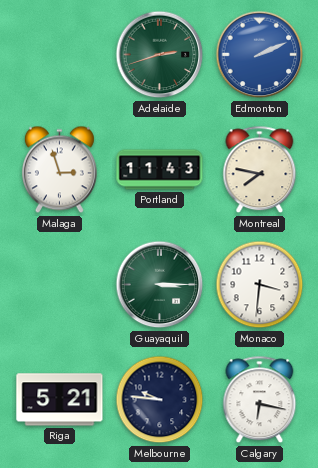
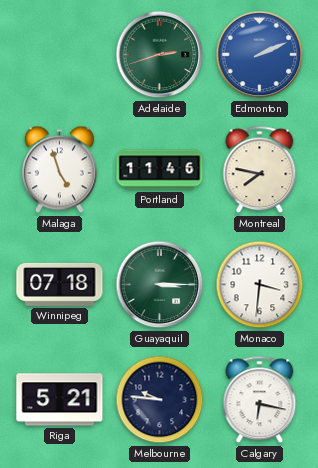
Malaga: 2:57 -> 4:57 (59, 170)
Portland: 11:43 -> 11:46 (160, 170)
Winnipeg: none -> 07:18 (60, 284)
